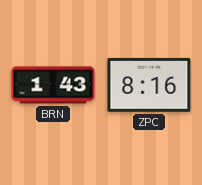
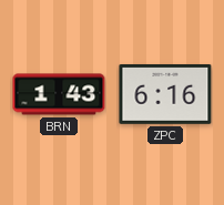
ZPC: 8:16 -> 6:16 (165, 94)
